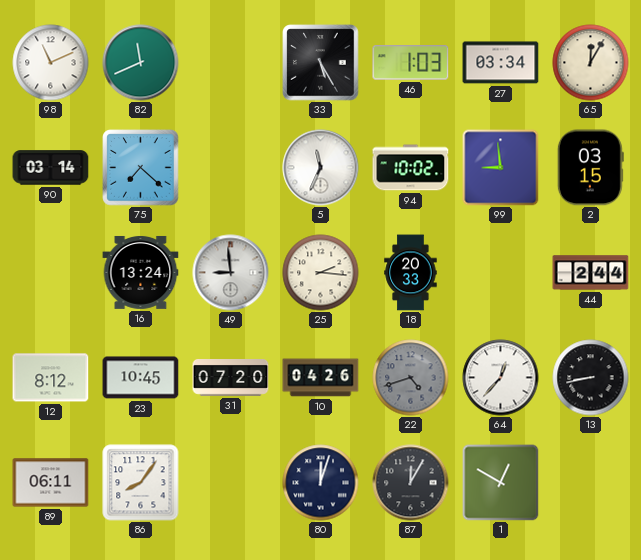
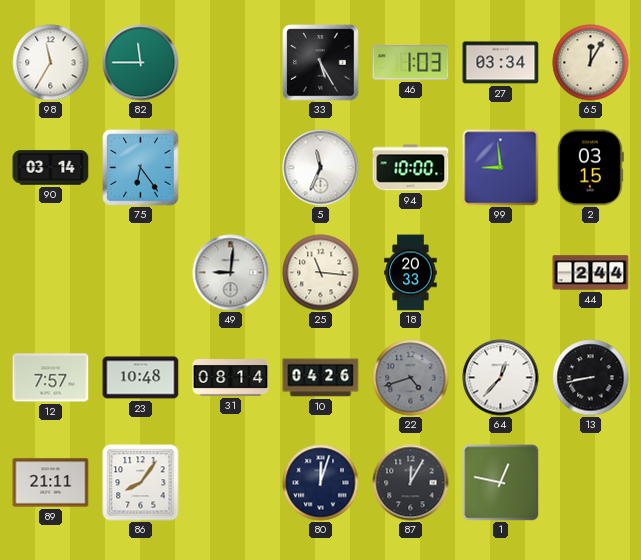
98: 11:11 -> 11:35 (51, 63)
82: 11:41 -> 11:45 (141, 63)
75: 7:22 -> 6:24 (141, 168)
94: 10:02 -> 10:00 (411, 168)
16: 13:24 -> none (141, 272)
49: 8:59 -> 9:01 (231, 273)
25: 2:16 -> 11:16 (321, 273)
12: 8:12 -> 7:57 (51, 378)
23: 10:45 -> 10:48 (141, 378)
31: 07:20 -> 08:14 (231, 378)
89: 06:11 -> 21:11 (51, 483)
1: 12:50 -> 12:47 (501, 483)
